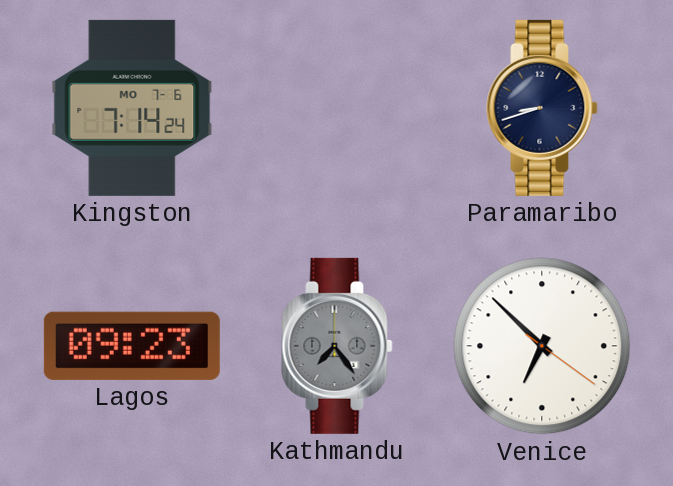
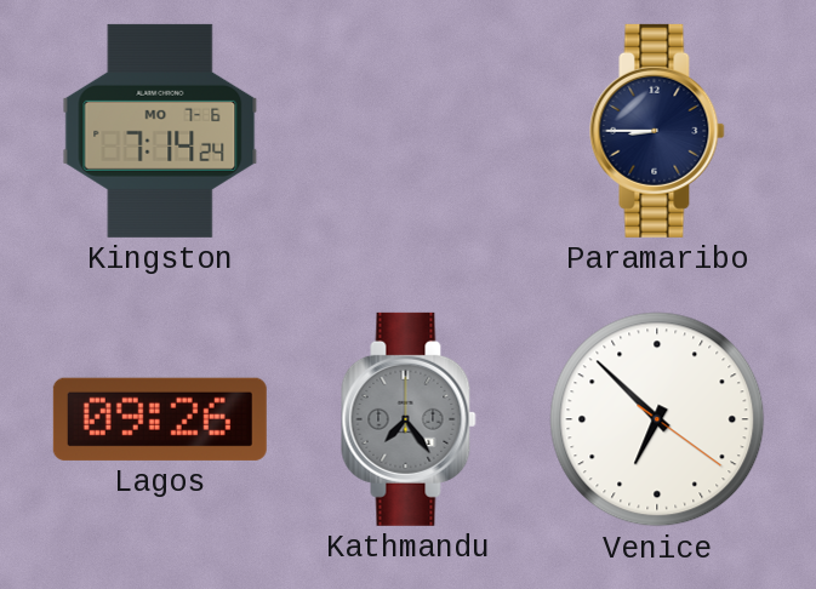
Paramaribo: 8:42 -> 8:45 (657, 131)
Lagos: 09:23 -> 09:26 (160, 419)
